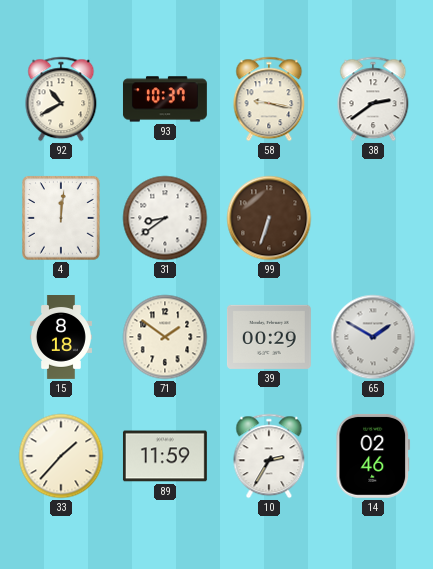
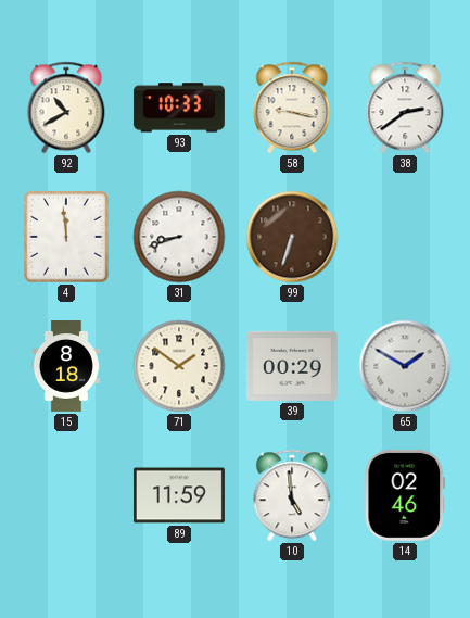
93: 10:37 -> 10:33 (179, 108)
4: 12:01 -> 11:59 (67, 238)
31: 8:39 -> 8:42 (179, 237)
33: 1:37 -> none (61, 456)
10: 2:35 -> 4:59 (292, 495)
